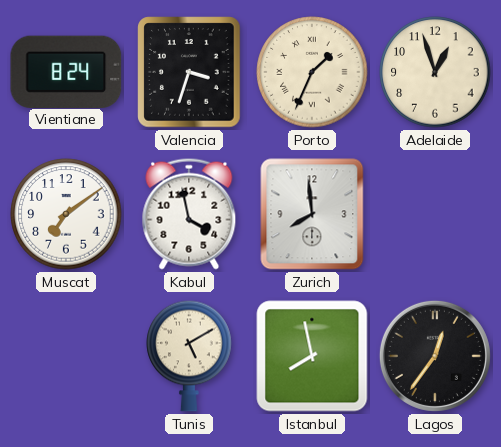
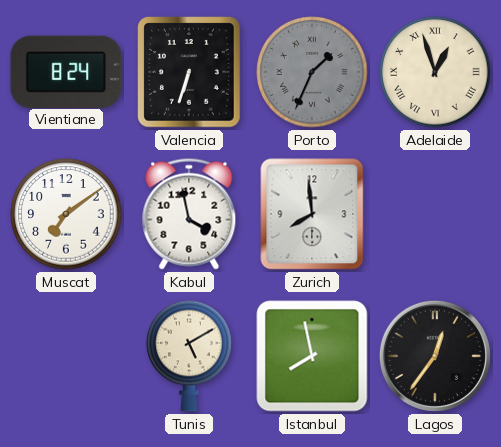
Valencia: 3:33 -> 6:33 (189, 72)
Porto dial: cream -> grey (312, 72)
Adelaide numerals: Arabic -> Roman (435, 72)
